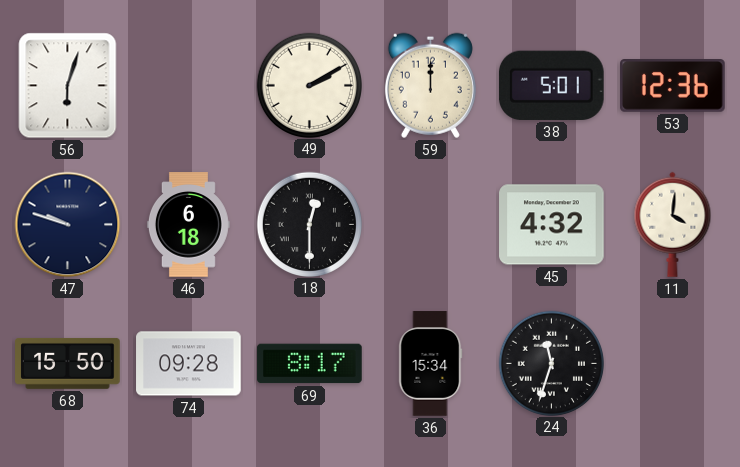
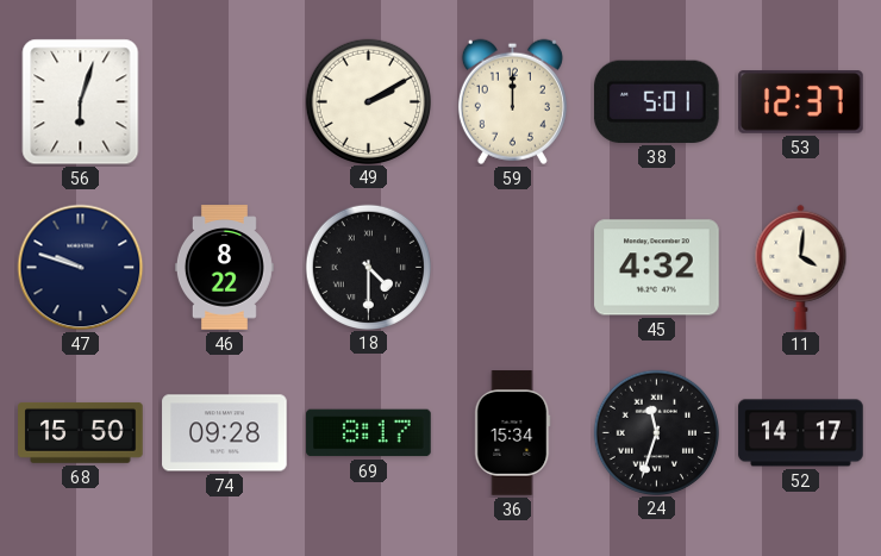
53: 12:36 -> 12:37 (801, 102)
46: 6:18 -> 8:22 (224, 268)
18: 12:30 -> 4:30 (368, 267)
52: none -> 14:17 (801, 433)
